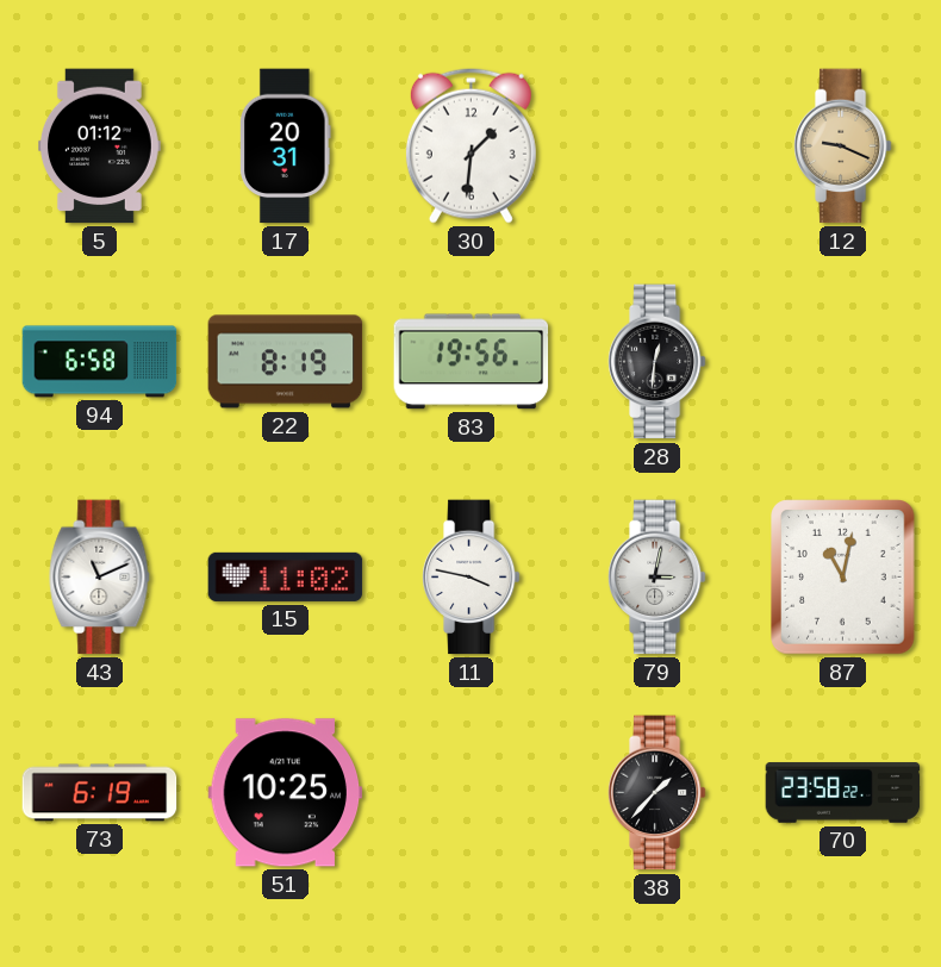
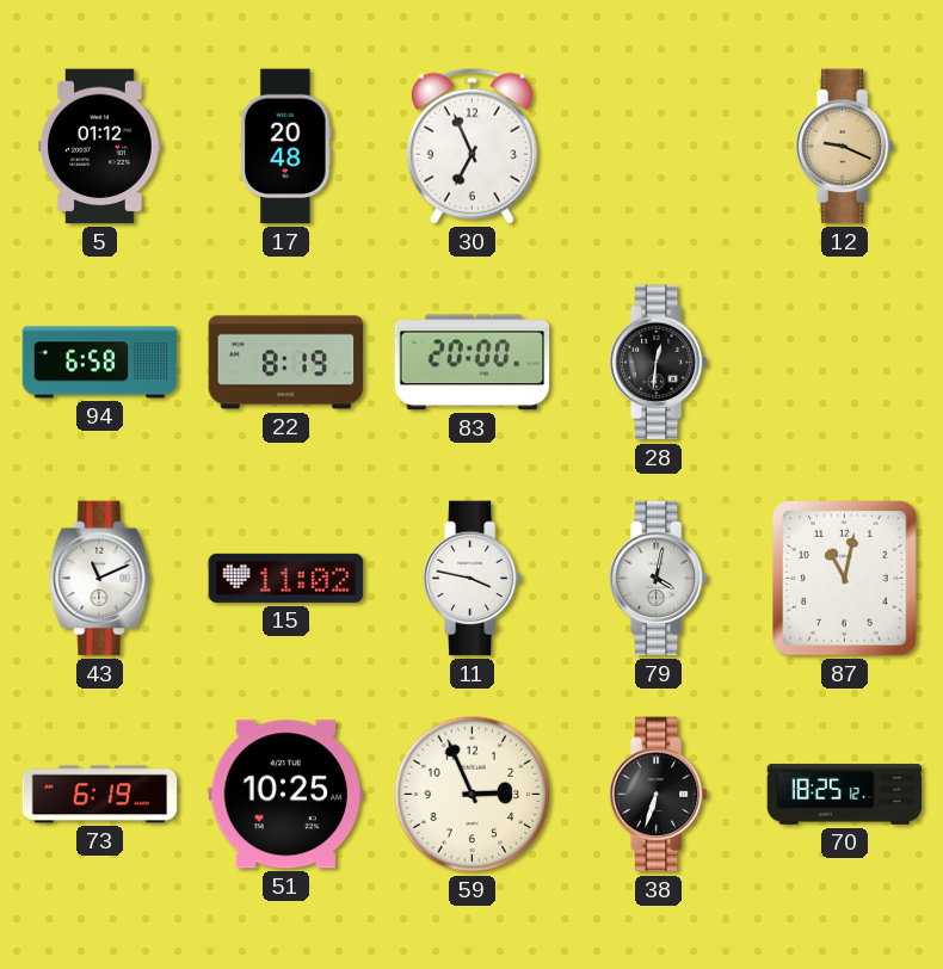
17: 20:31 -> 20:48 (286, 147)
30: 1:31 -> 6:56 (471, 146)
83: 19:56 -> 20:00 (473, 363)
79: 3:02 -> 4:02 (658, 579)
59: none -> 2:56 (473, 795)
38: 1:37 -> 6:33 (658, 795)
70: 23:58 -> 18:25 (845, 795)
